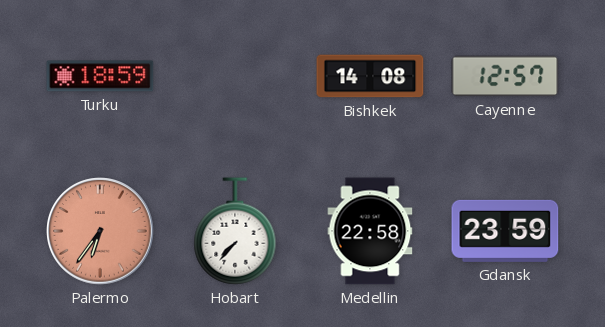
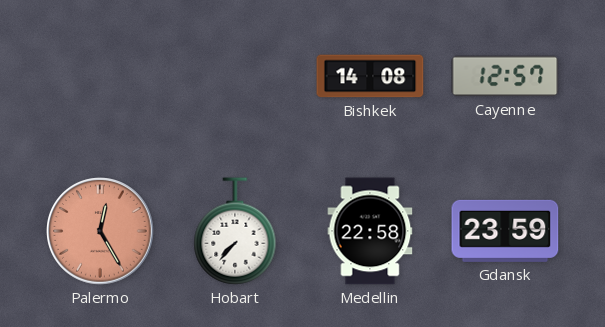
Turku: 18:59 -> none (100, 76)
Palermo: 6:36 -> 12:25 (100, 231)
